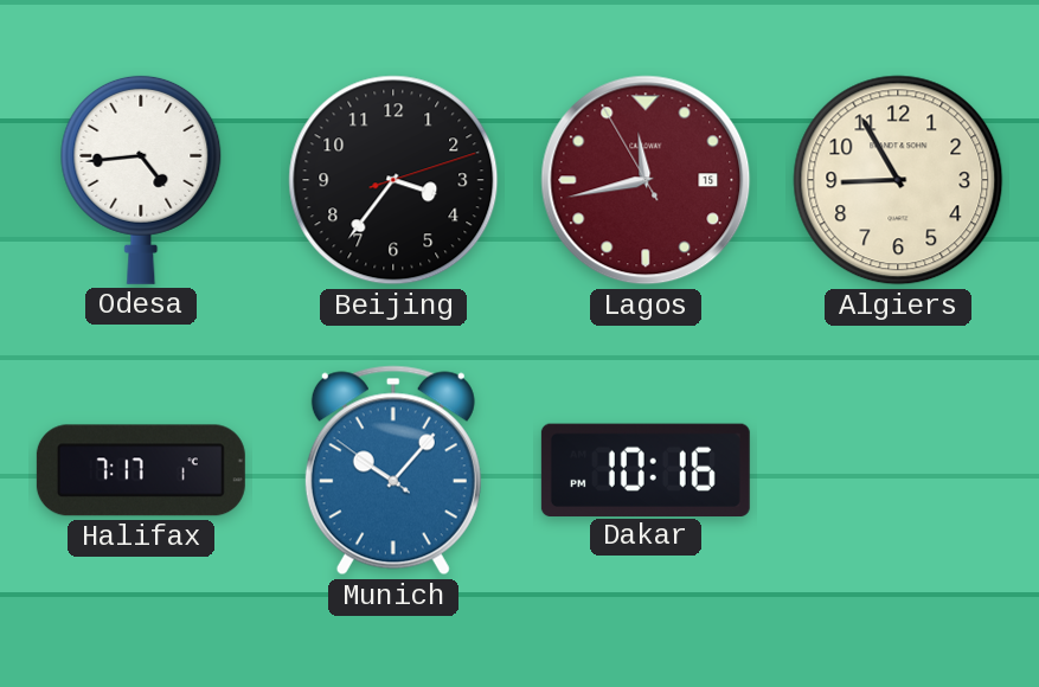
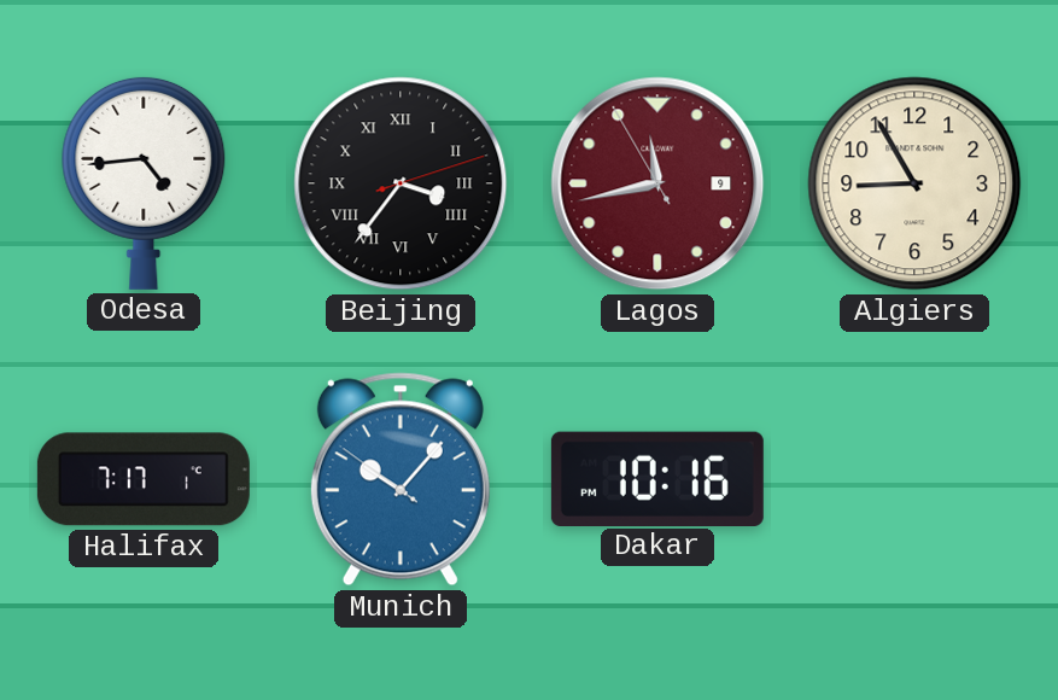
Beijing numerals: Arabic -> Roman (401, 183)
Lagos date: 15 -> 9 (657, 183)
